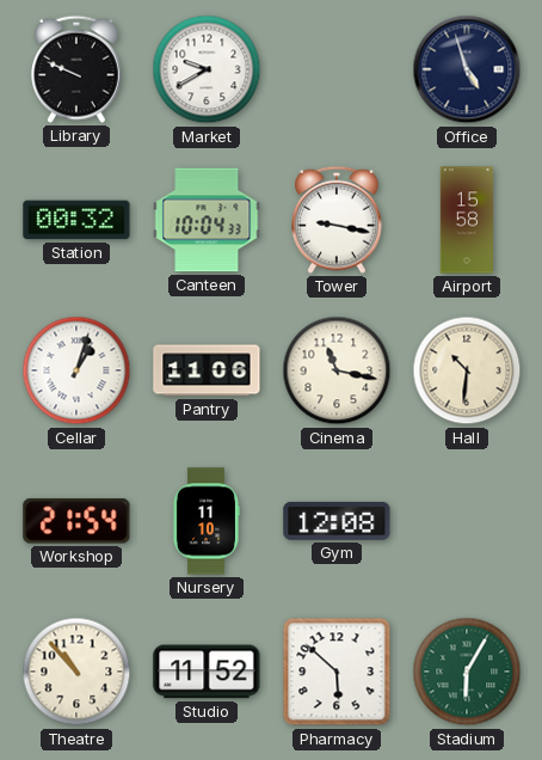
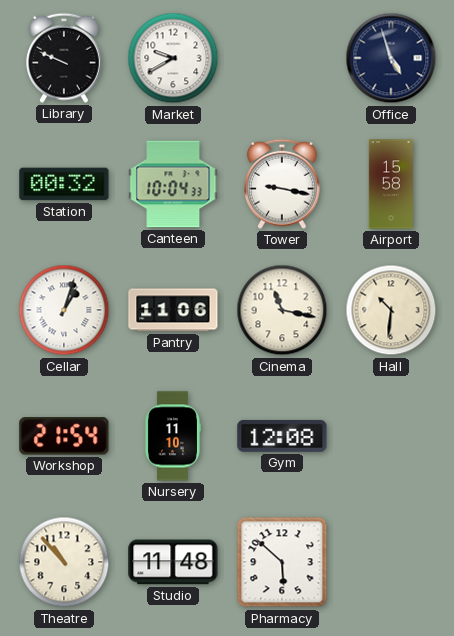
Studio: 11:52 -> 11:48 (173, 562)
Stadium: 6:05 -> none (467, 672)
